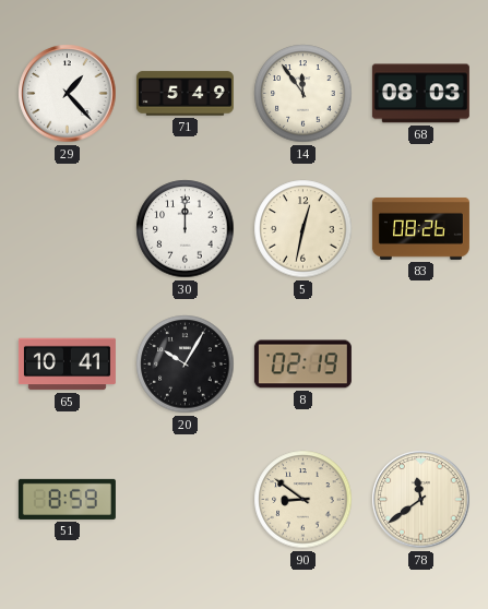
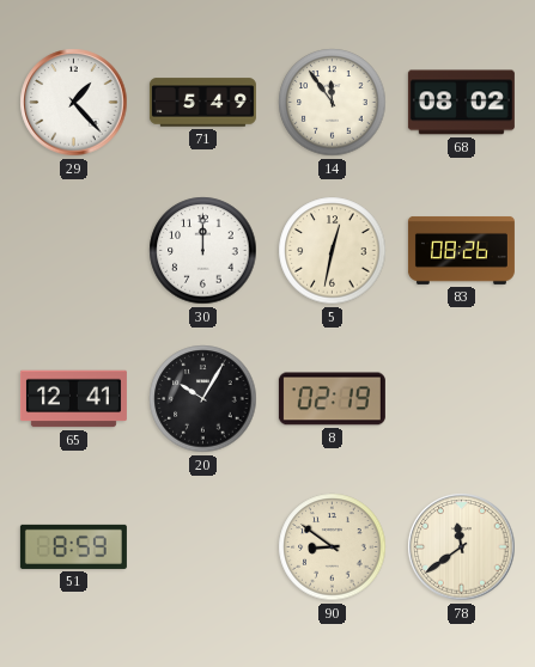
68: 08:03 -> 08:02 (461, 103)
65: 10:41 -> 12:41 (73, 399)
